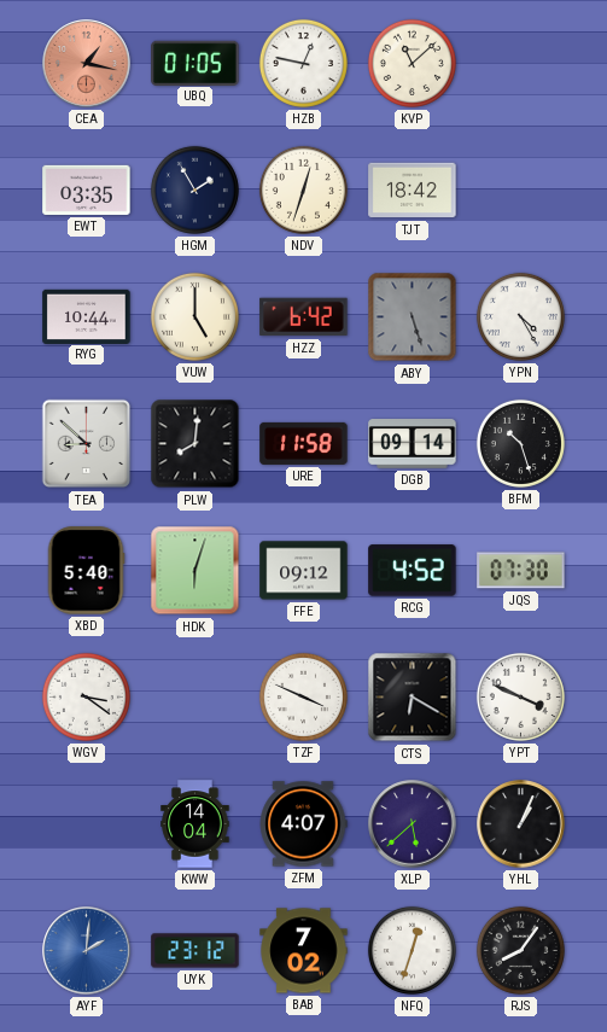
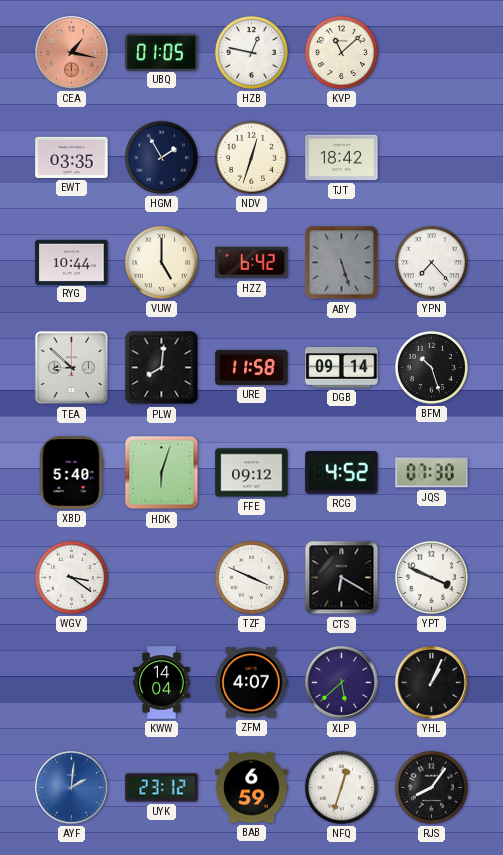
YPN: 4:25 -> 7:23 (431, 262)
BAB: 7:02 -> 6:59 (252, 788)
